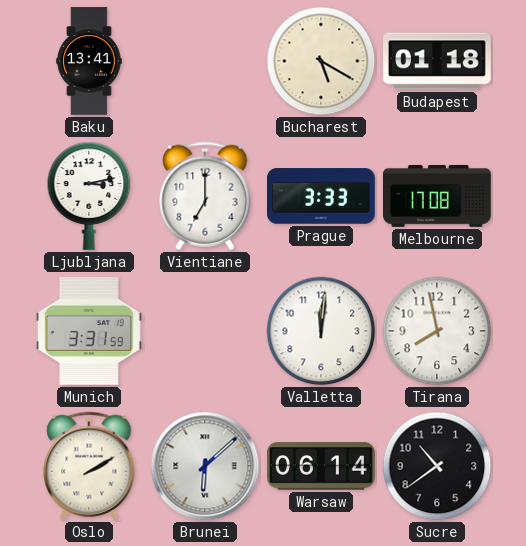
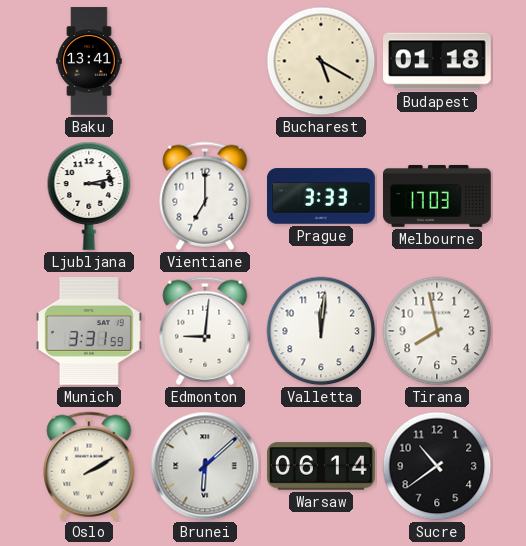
Melbourne: 17:08 -> 17:03 (438, 196)
Edmonton: none -> 9:01 (205, 331)
